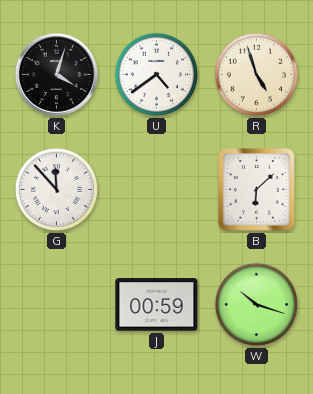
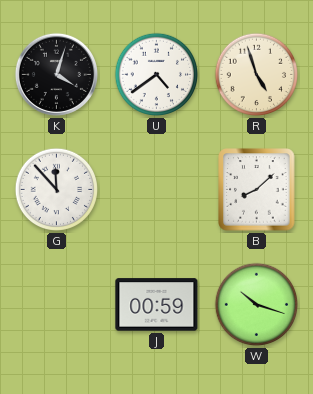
B: 6:08 -> 8:08 (257, 190)
